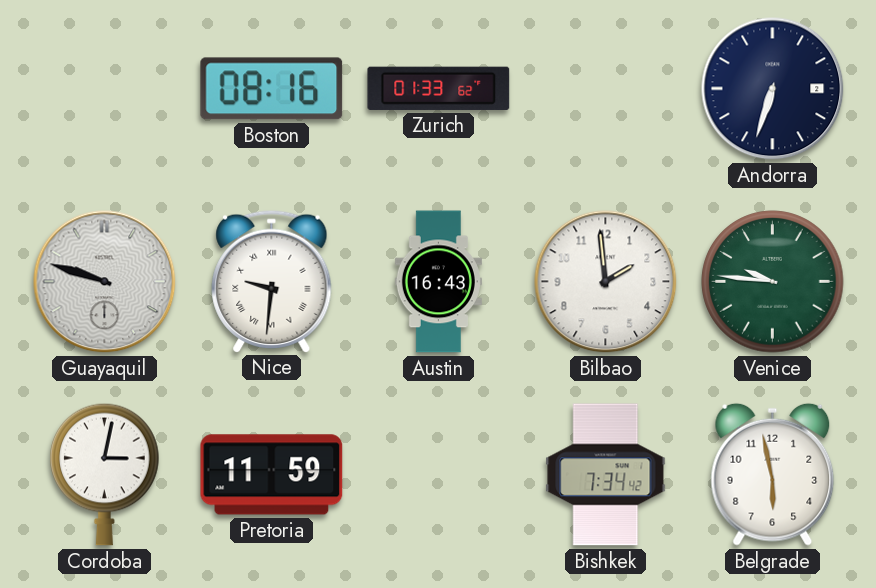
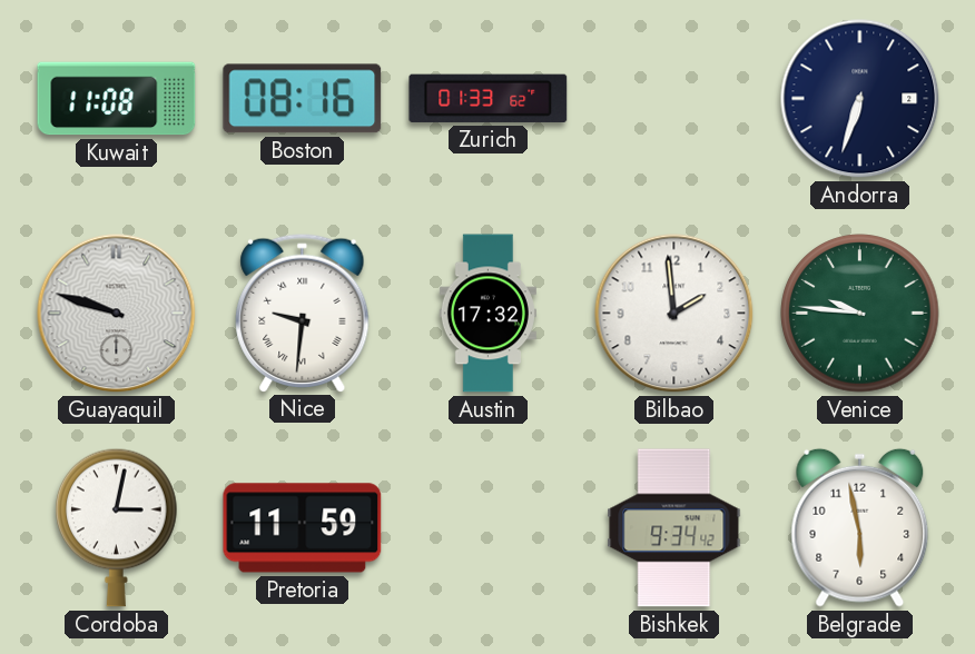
Kuwait: none -> 11:08 (117, 99)
Austin: 16:43 -> 17:32 (487, 314)
Bishkek: 7:34 -> 9:34 (674, 528)
